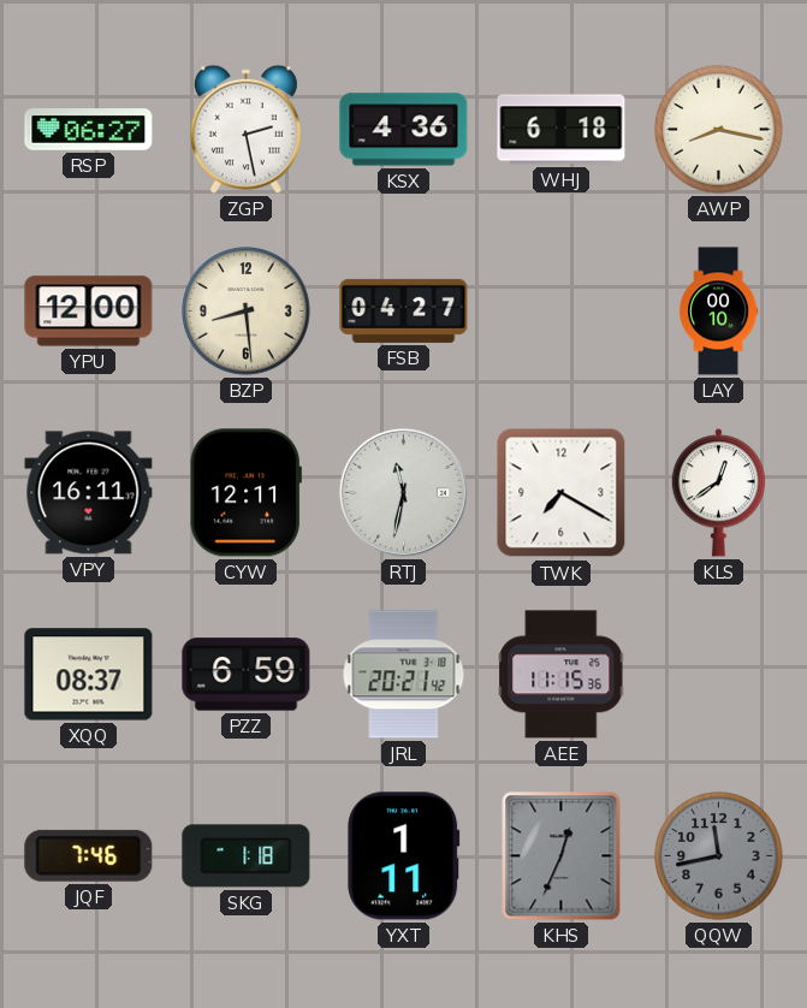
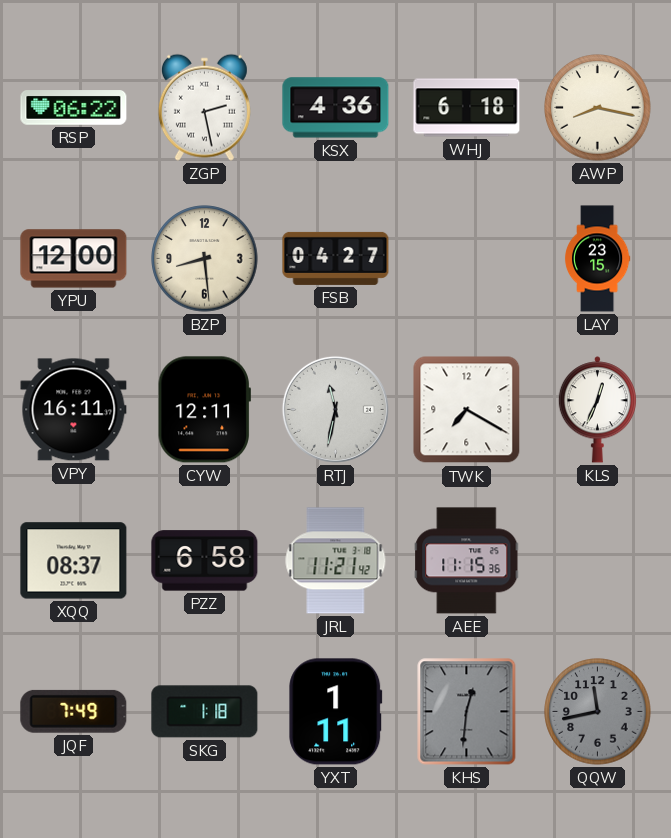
RSP: 06:27 -> 06:22 (74, 108)
LAY: 00:10 -> 23:15 (597, 259)
KLS: 12:39 -> 12:34 (597, 410)
PZZ: 6:59 -> 6:58 (205, 561)
JRL: 20:21 -> 11:21 (336, 561)
JQF: 7:46 -> 7:49 (74, 711)
KHS: 12:34 -> 12:31 (467, 712)
